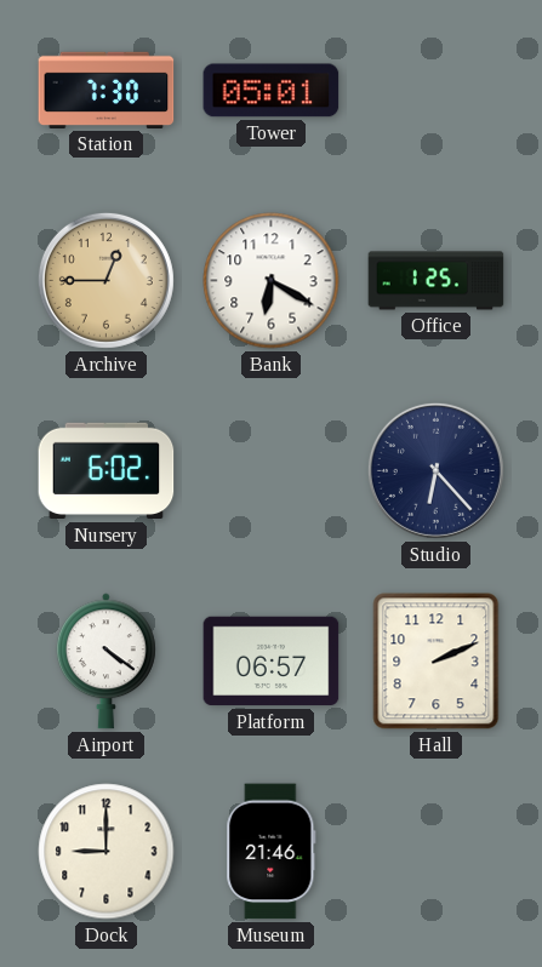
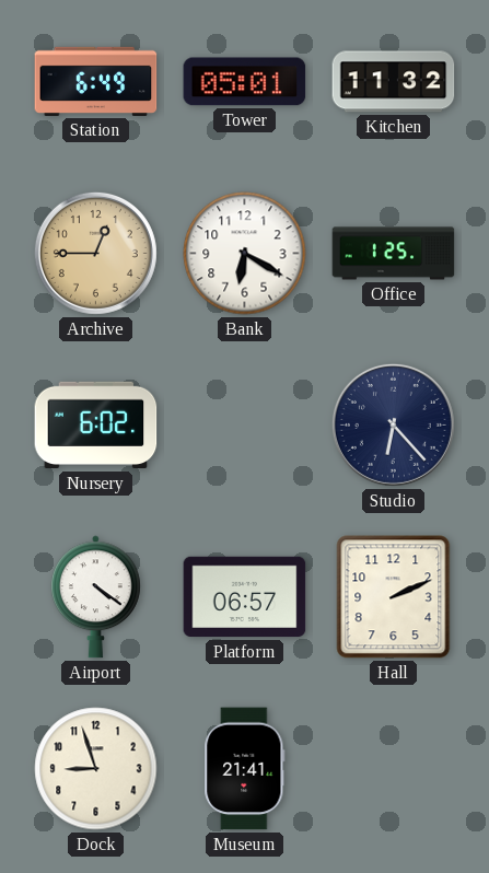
Station: 7:30 -> 6:49 (96, 81)
Kitchen: none -> 11:32 (394, 82)
Dock: 9:00 -> 8:57 (96, 769)
Museum: 21:46 -> 21:41 (245, 769)
